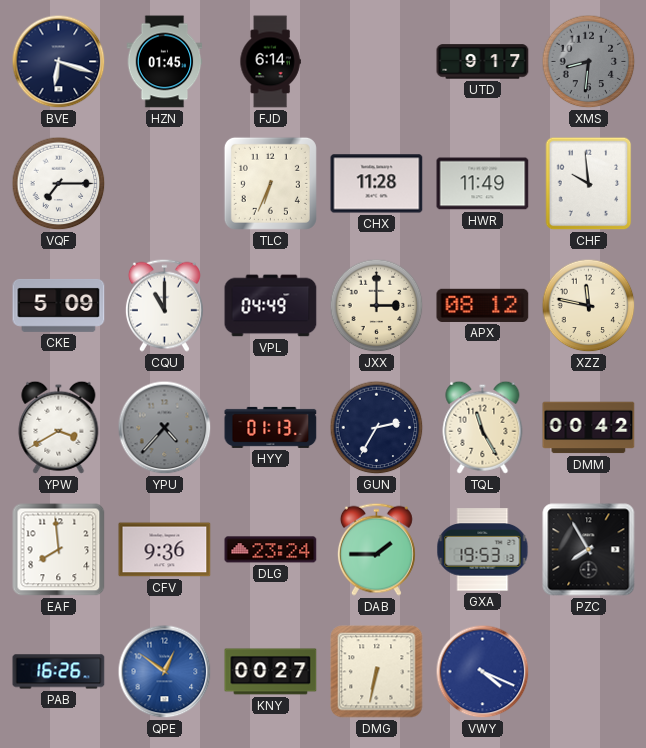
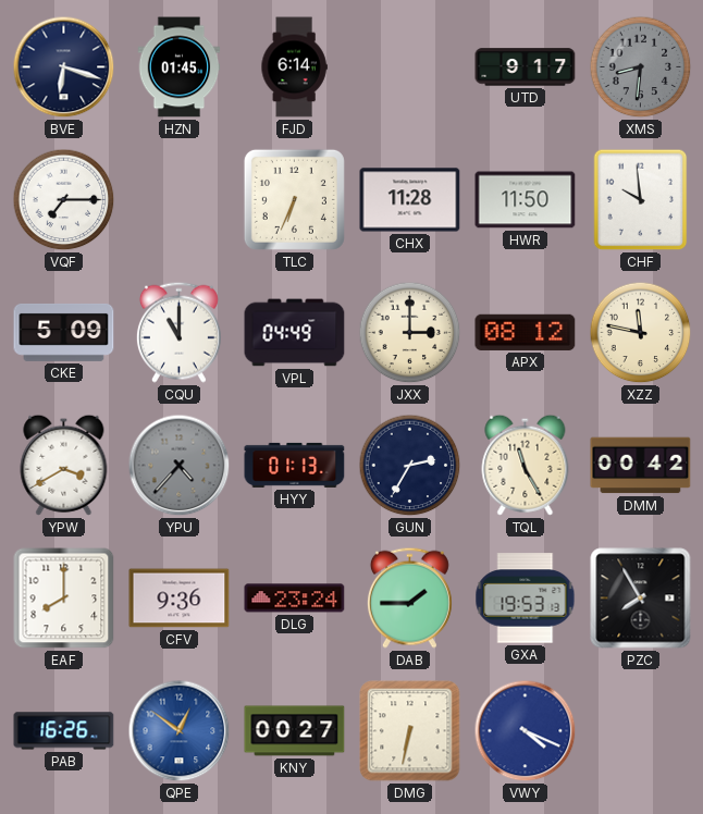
HWR: 11:49 -> 11:50 (526, 200)
EAF: 7:59 -> 8:00 (64, 599)
